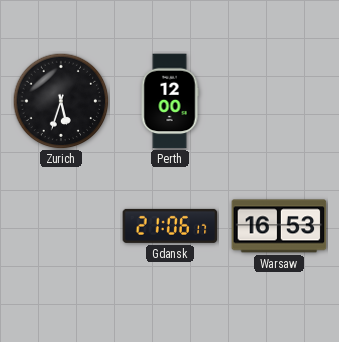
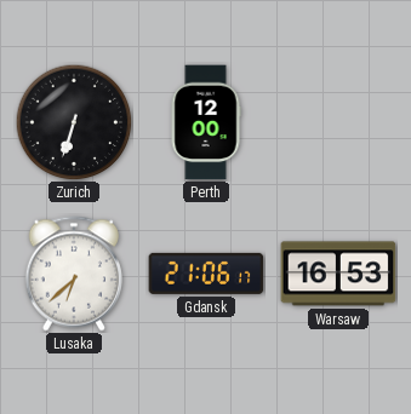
Zurich: 5:33 -> 6:33 (74, 122)
Lusaka: none -> 6:38 (74, 274)
